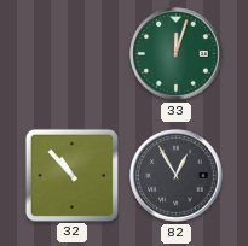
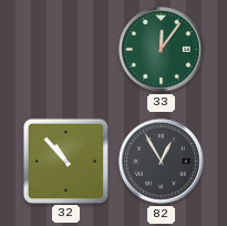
33: 12:03 -> 12:06 (162, 50)
